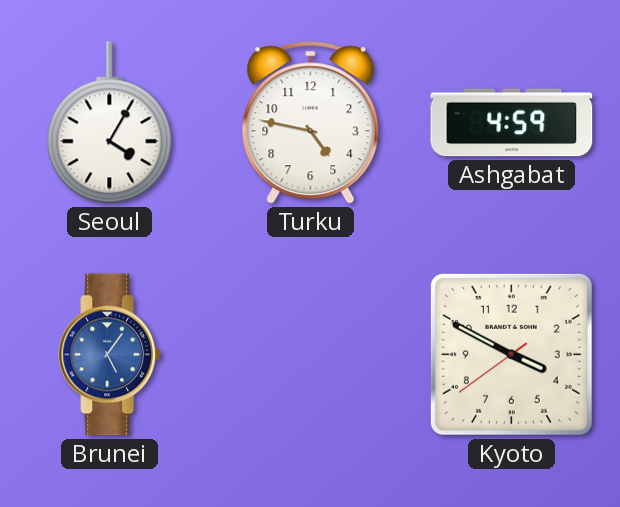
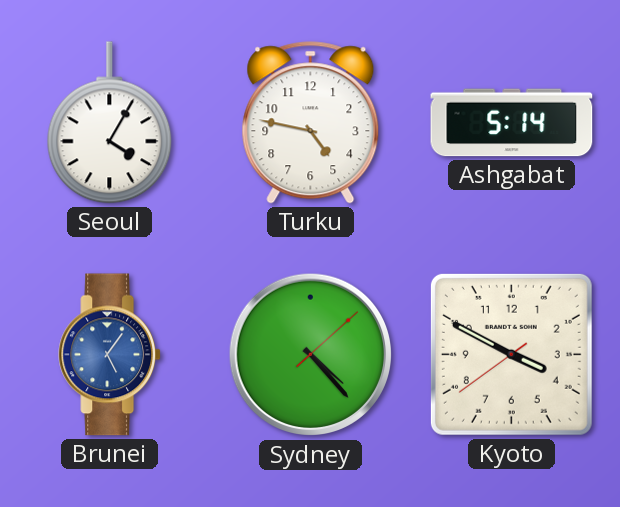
Ashgabat: 4:59 -> 5:14 (512, 123)
Sydney: none -> 4:23 (311, 355)
